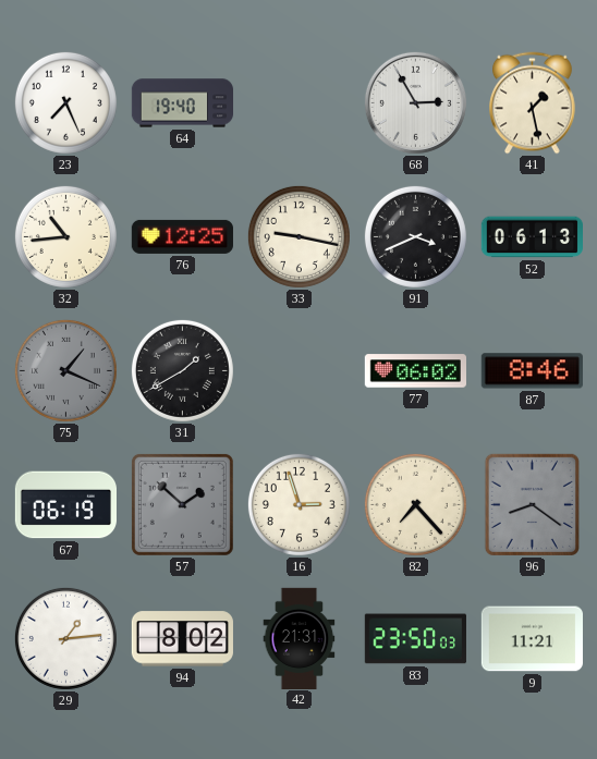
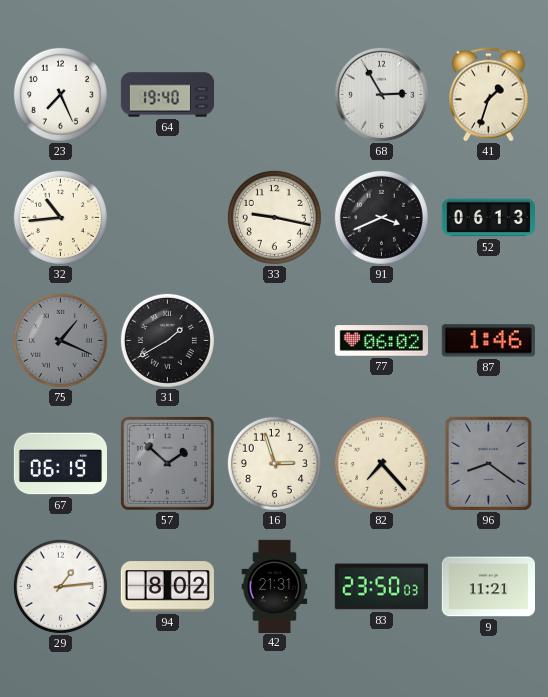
41: 1:28 -> 1:33 (489, 95)
76: 12:25 -> none (182, 236)
87: 8:46 -> 1:46 (488, 341)
